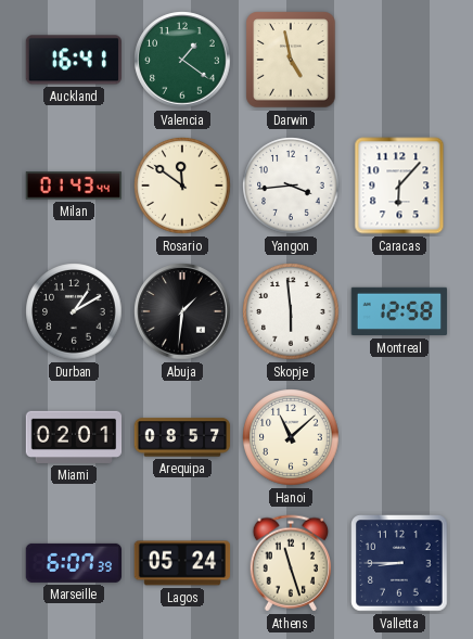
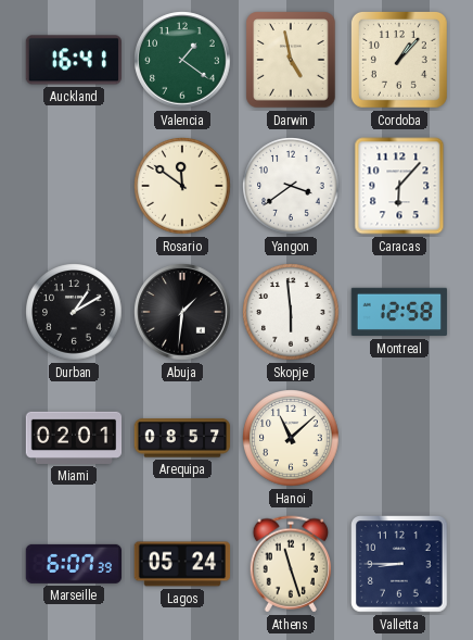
Cordoba: none -> 1:07 (399, 60)
Milan: 01:43 -> none (73, 186)
Yangon: 3:44 -> 3:39 (291, 186)
